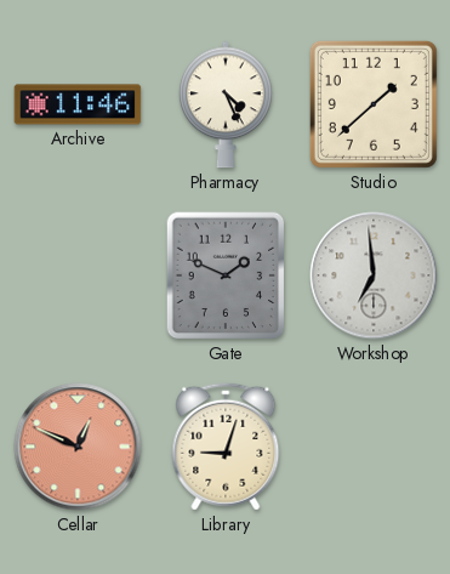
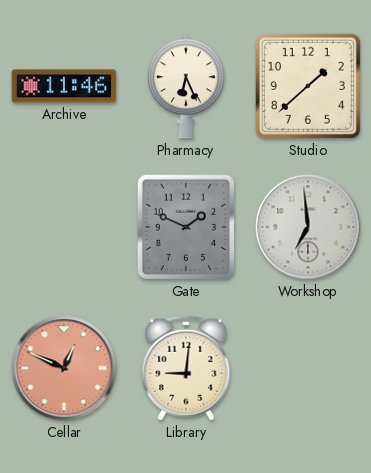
Pharmacy: 4:26 -> 6:26 (186, 86)
Library: 9:03 -> 9:01 (186, 368)
